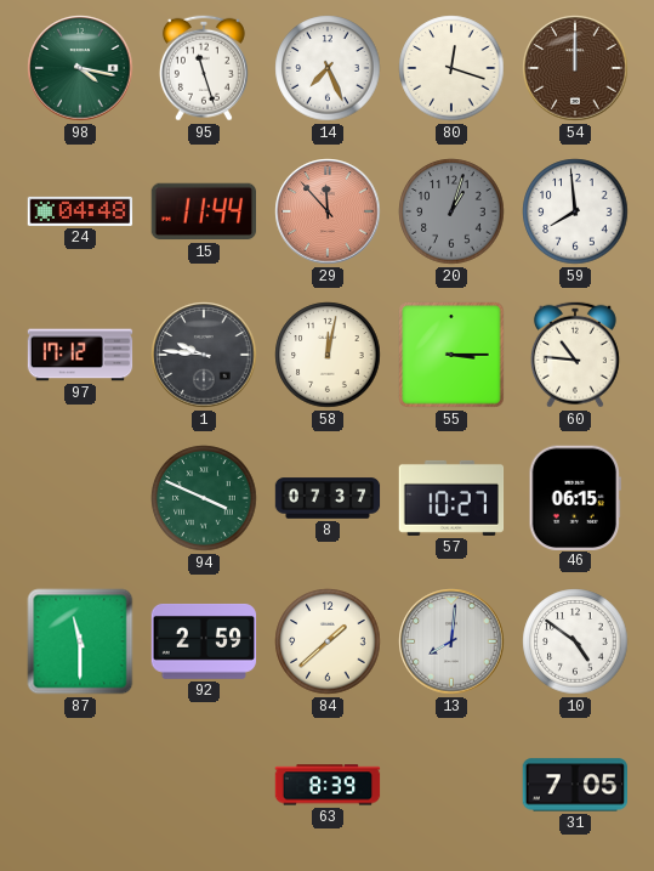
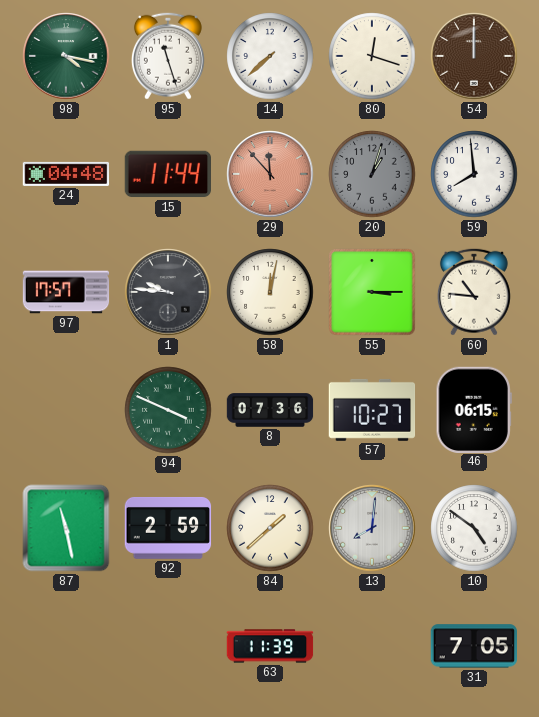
14: 7:26 -> 7:38 (270, 56)
97: 17:12 -> 17:57 (66, 292)
8: 07:37 -> 07:36 (270, 410)
87: 11:30 -> 11:28 (66, 528)
63: 8:39 -> 11:39 (270, 646)
